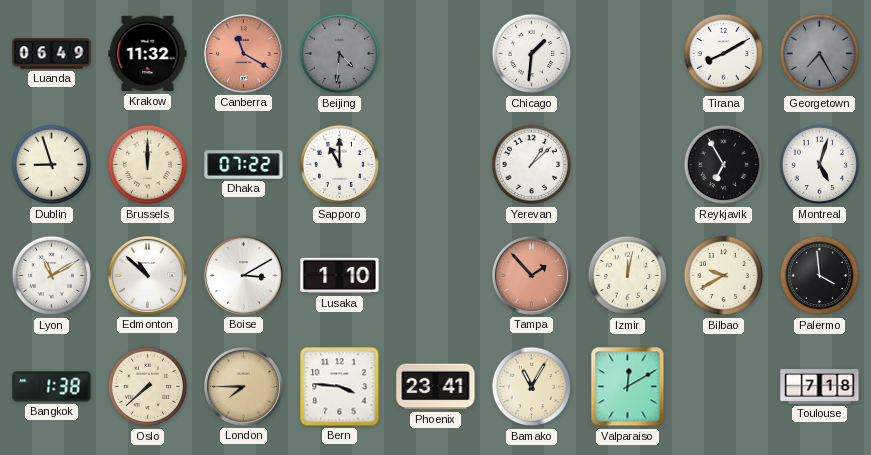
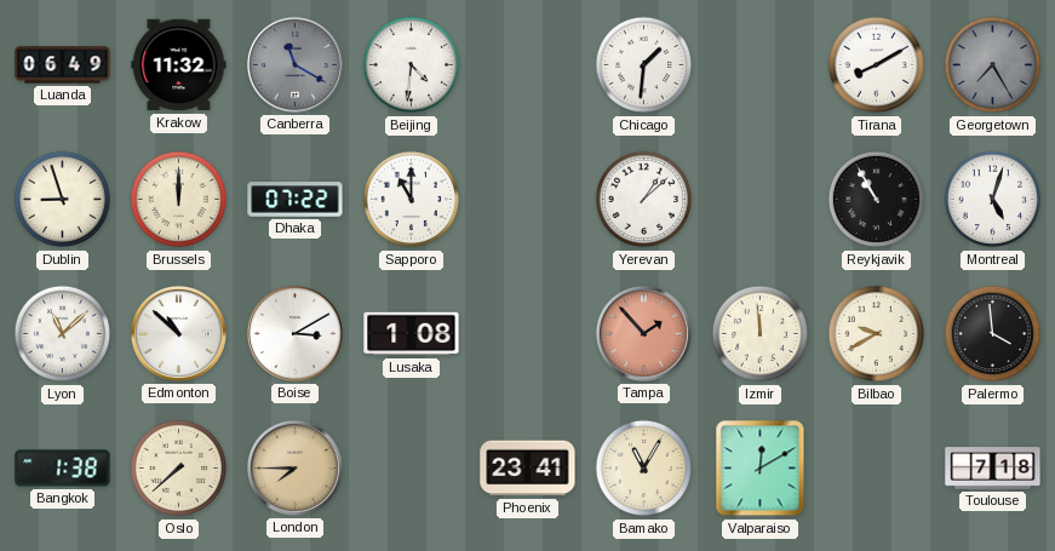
Canberra dial: salmon -> grey (294, 64)
Beijing dial: grey -> white (412, 65)
Reykjavik: 6:55 -> 10:55 (877, 200)
Lyon: 11:10 -> 11:08 (63, 334)
Lusaka: 1:10 -> 1:08 (412, 334)
Izmir: 12:02 -> 11:59 (761, 334)
Bern: 3:46 -> none (340, 387)
